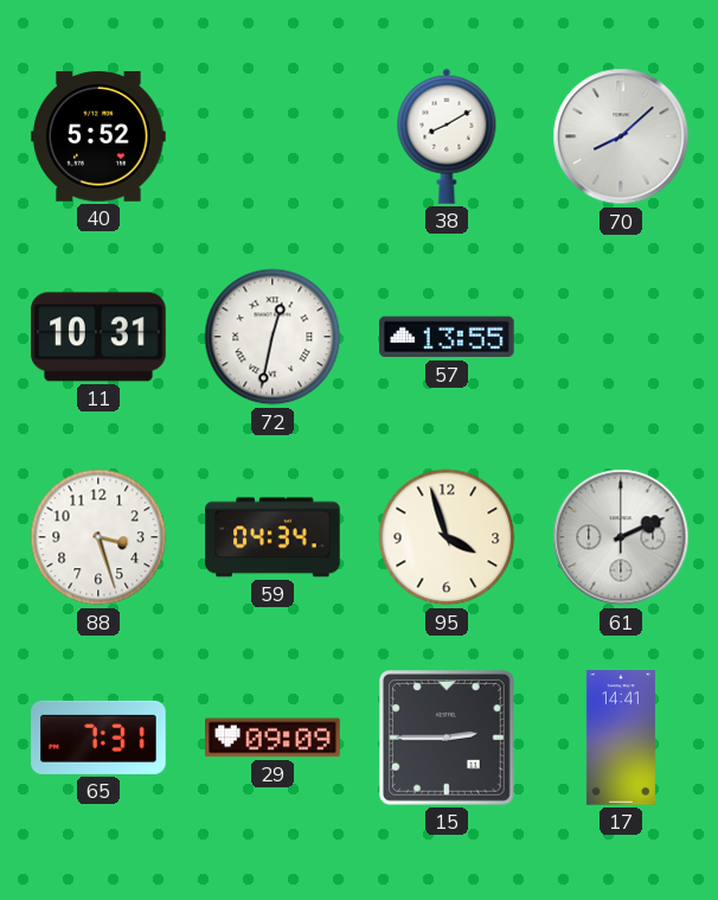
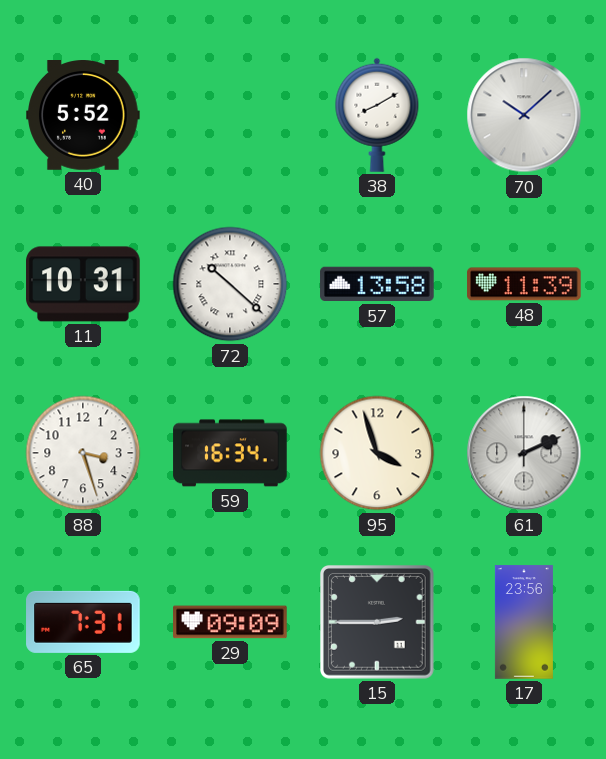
70: 8:08 -> 10:08 (524, 115)
72: 12:32 -> 10:22 (230, 284)
57: 13:55 -> 13:58 (377, 284)
48: none -> 11:39 (524, 284)
59: 04:34 -> 16:34 (230, 453)
17: 14:41 -> 23:56 (524, 622)
